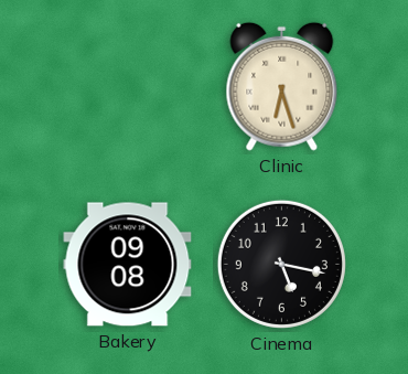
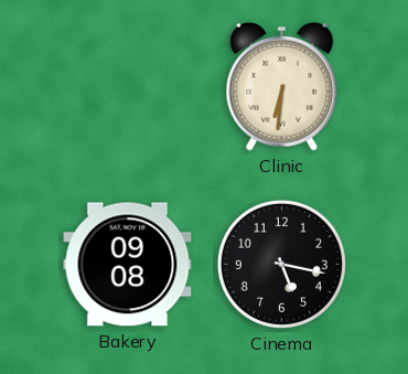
Clinic: 6:27 -> 6:31 (282, 86)
